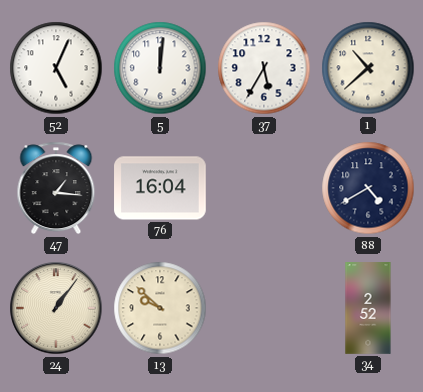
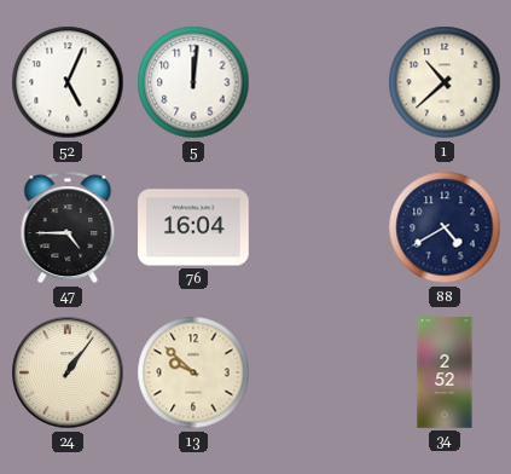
37: 5:35 -> none (264, 68)
47: 1:16 -> 4:45 (68, 227)
